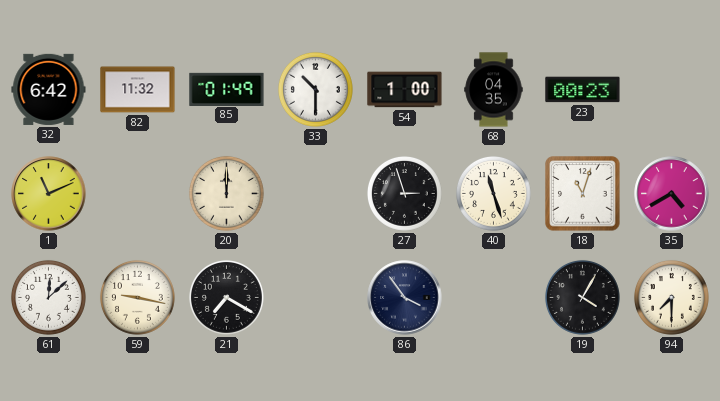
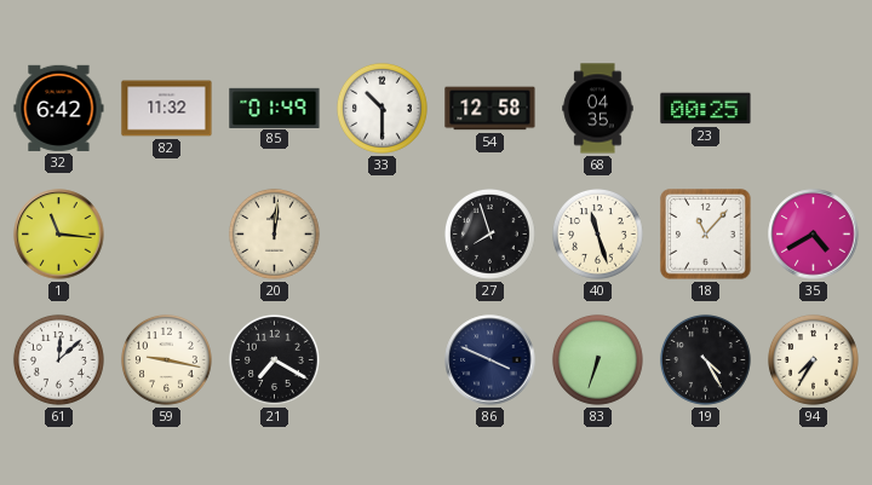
54: 1:00 -> 12:58 (490, 109)
23: 00:23 -> 00:25 (706, 109)
1: 11:11 -> 11:16 (59, 235)
20: 12:00 -> 12:01 (274, 233)
27: 2:57 -> 7:57 (489, 233)
18: 11:03 -> 11:07 (706, 235)
86: 3:54 -> 3:49 (490, 360)
83: none -> 6:33 (597, 359)
19: 4:05 -> 4:25 (705, 359)
94: 7:30 -> 7:35 (813, 359)
